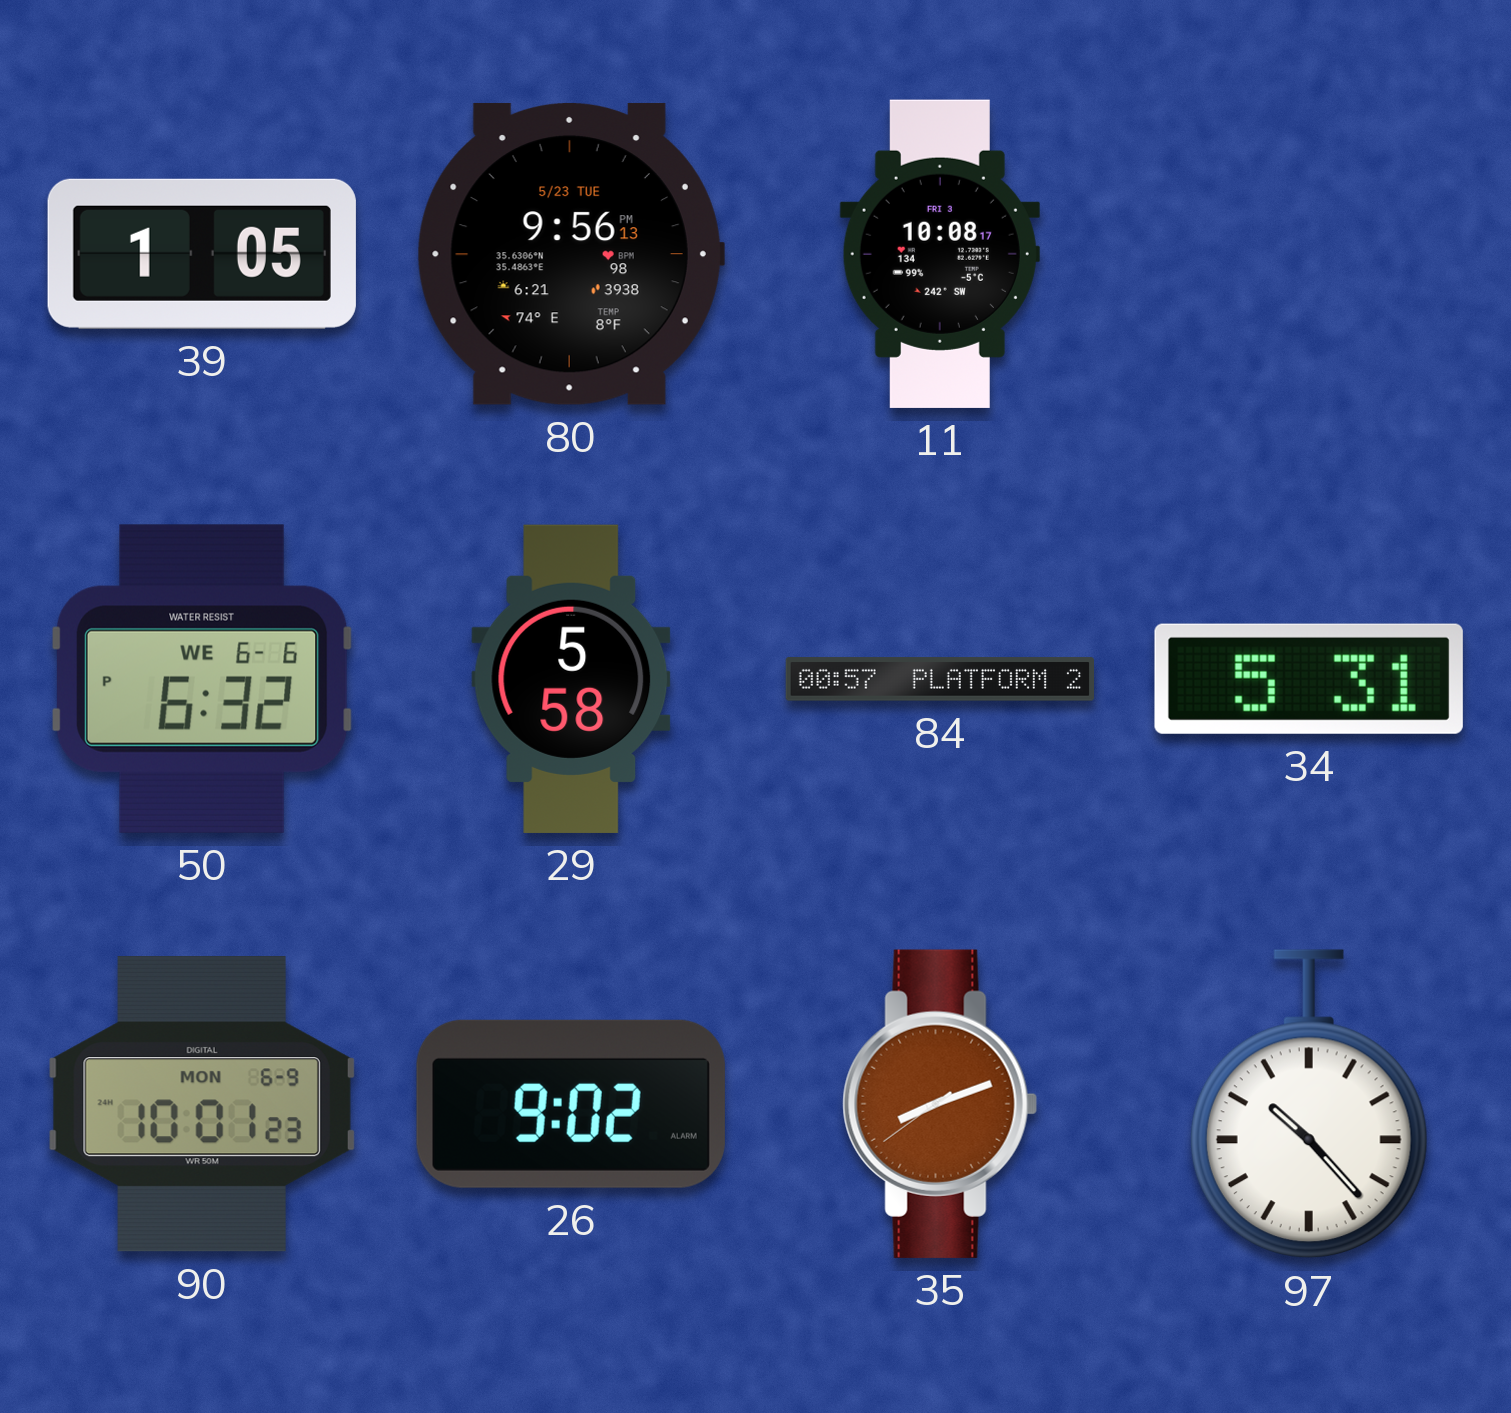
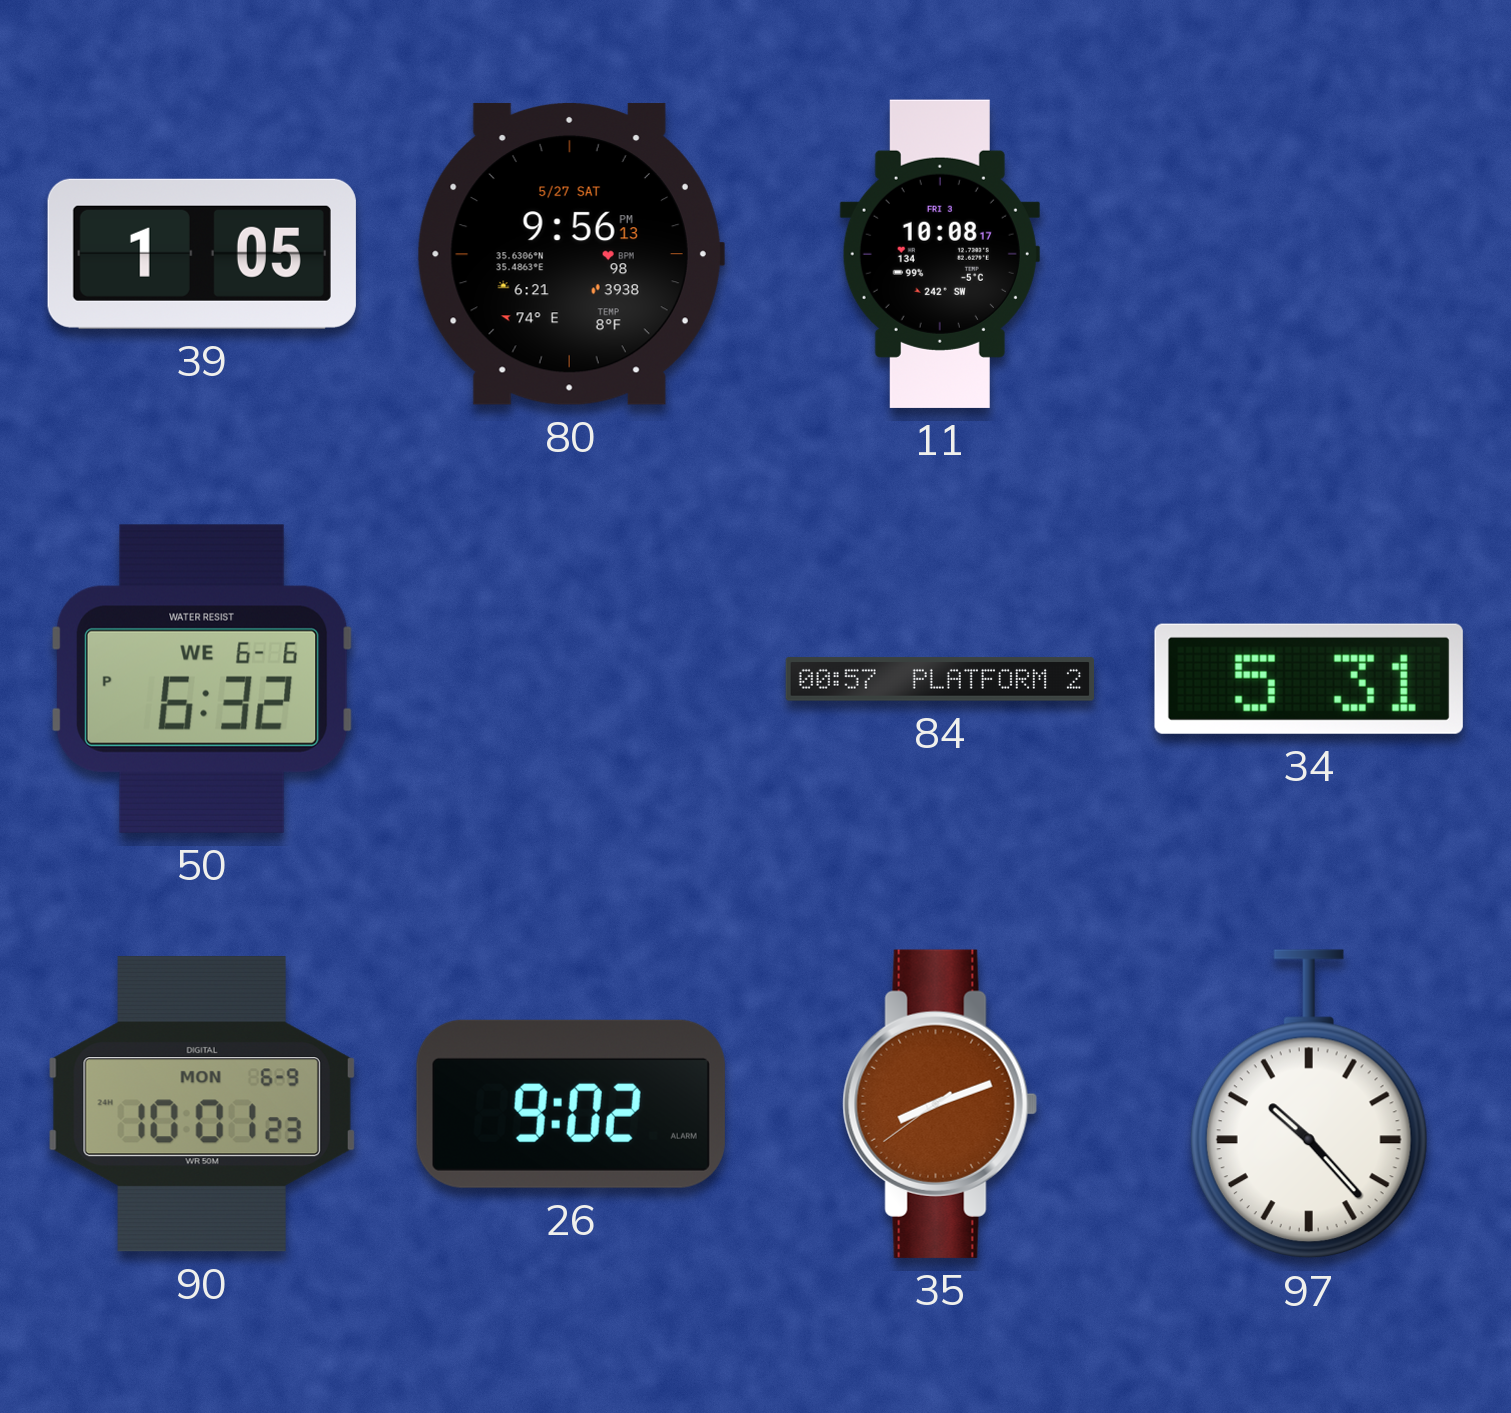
80 date: 5/23 TUE -> 5/27 SAT (571, 254)
29: 5:58 -> none (571, 679)
